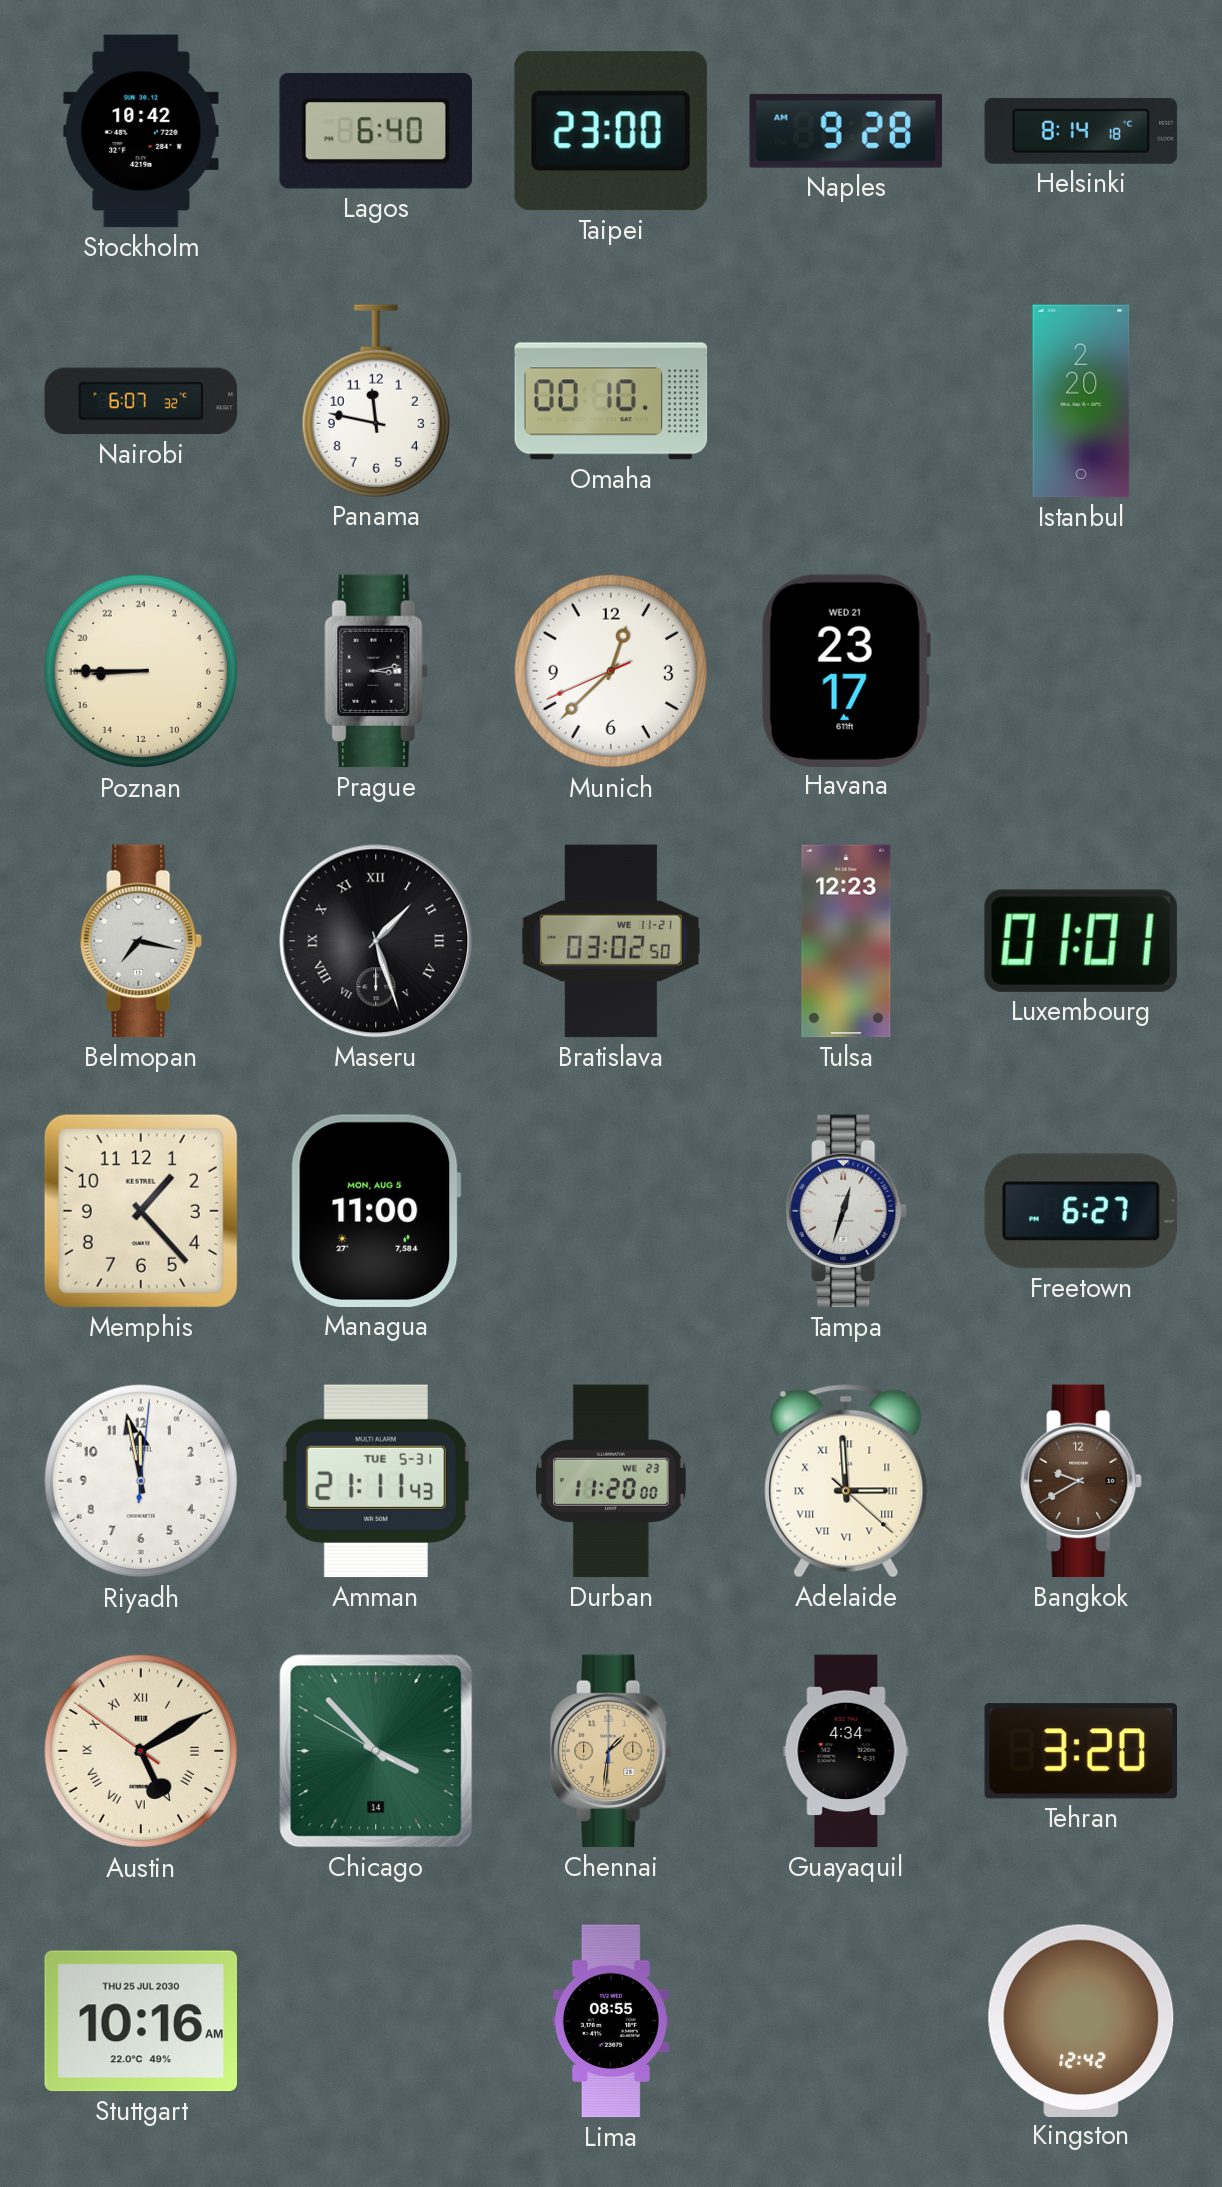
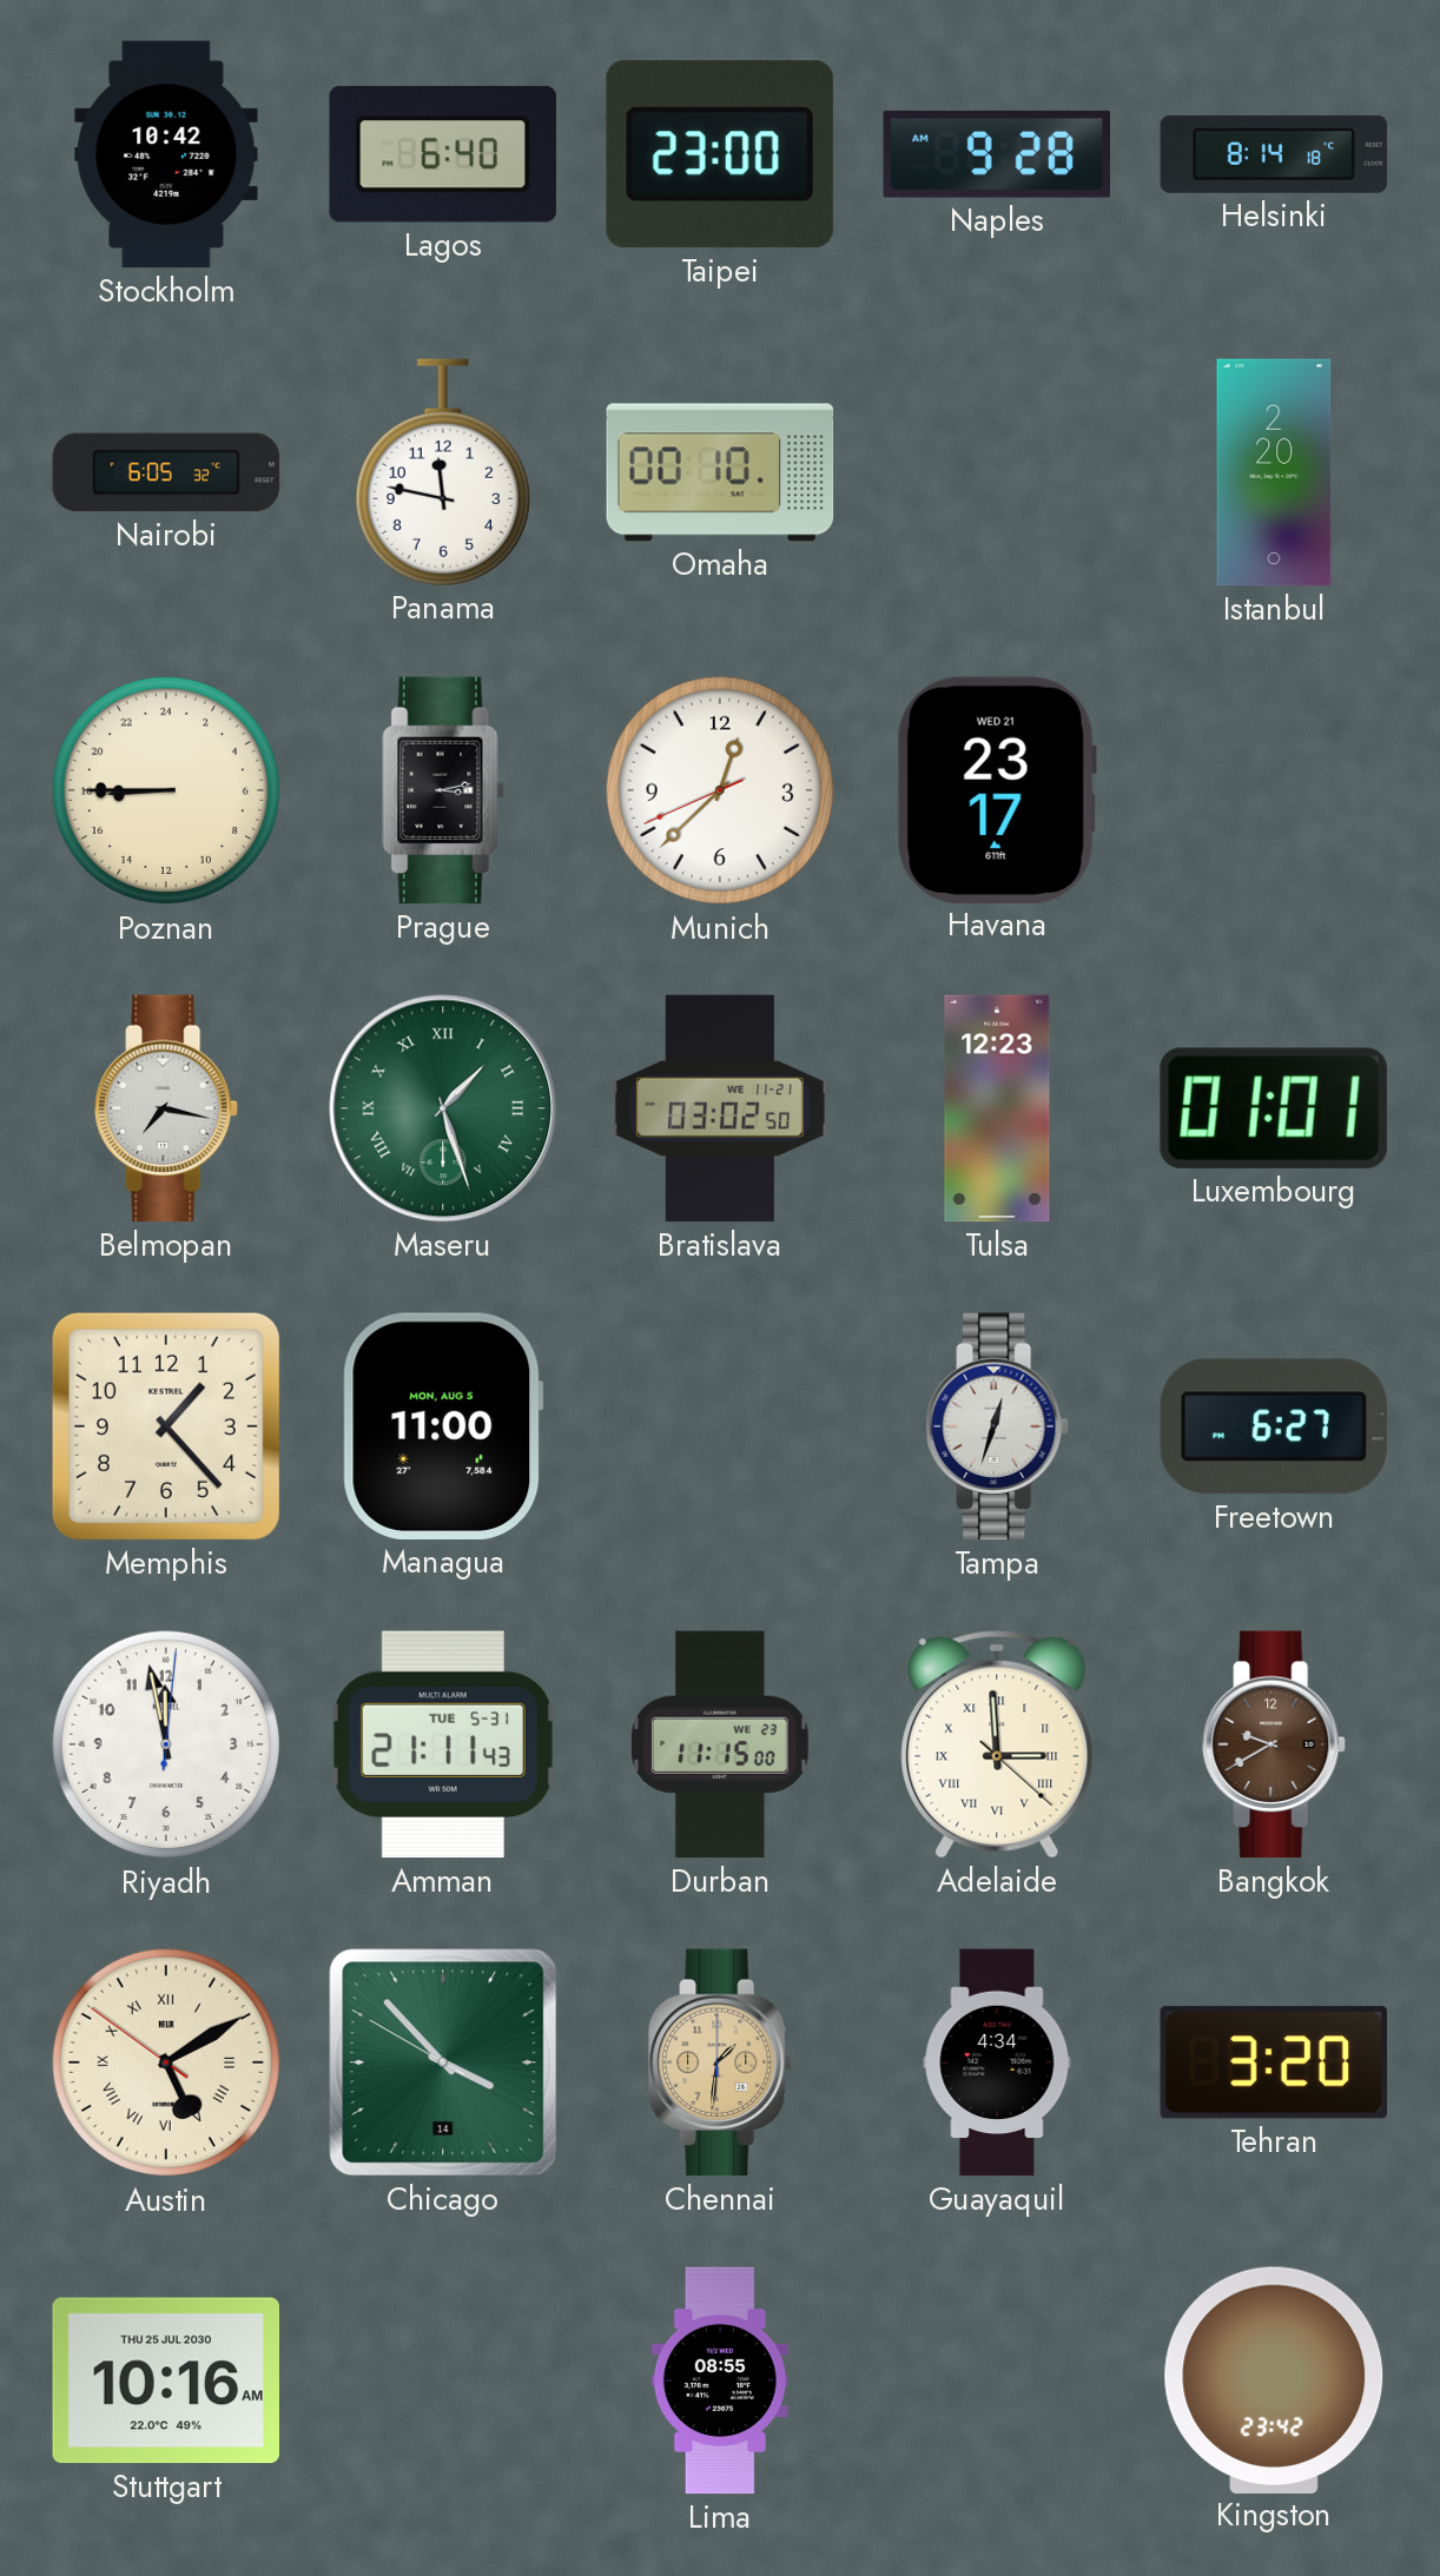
Nairobi: 6:07 -> 6:05 (166, 472)
Maseru dial: black -> green (443, 1108)
Durban: 11:20 -> 11:15 (721, 1744)
Kingston: 12:42 -> 23:42 (1274, 2379)
